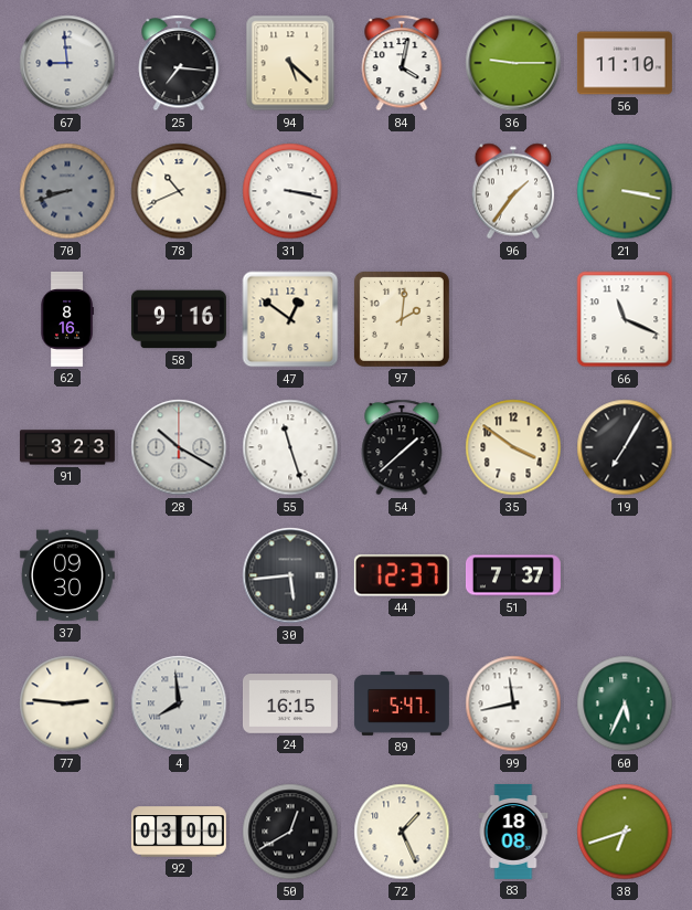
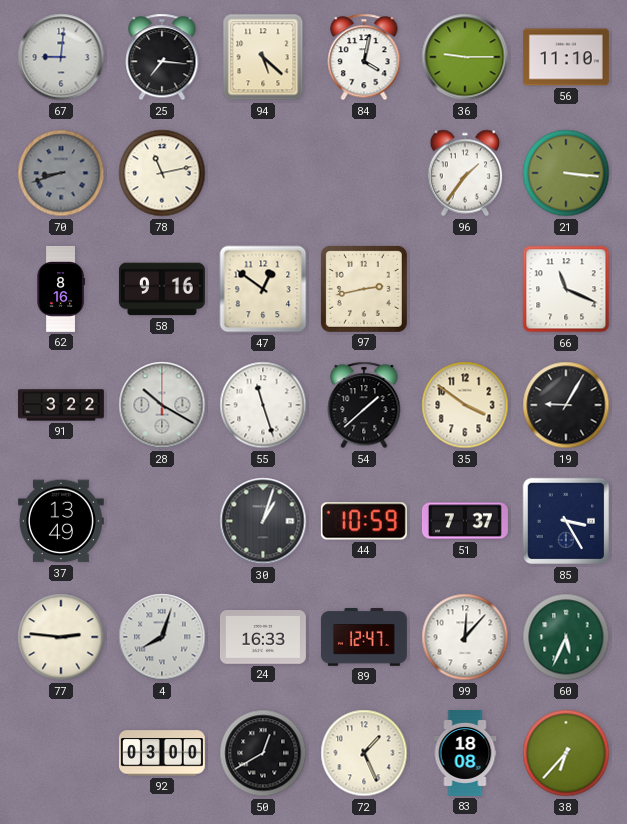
67: 8:59 -> 9:01 (61, 57)
78: 10:41 -> 11:13 (162, 173)
31: 3:17 -> none (290, 191)
21: 3:17 -> 3:16 (566, 173)
97: 2:01 -> 2:43 (364, 289)
91: 3:23 -> 3:22 (61, 405)
19: 7:05 -> 9:05 (566, 405)
37: 09:30 -> 13:49 (61, 521)
30: 5:44 -> 1:03 (263, 521)
44: 12:37 -> 10:59 (364, 521)
85: none -> 3:25 (566, 521)
4: 7:59 -> 8:03 (162, 637)
24: 16:15 -> 16:33 (263, 638)
89: 5:47 -> 12:47 (364, 638)
99: 11:43 -> 12:07 (465, 637)
38: 6:42 -> 6:37 (566, 753)
